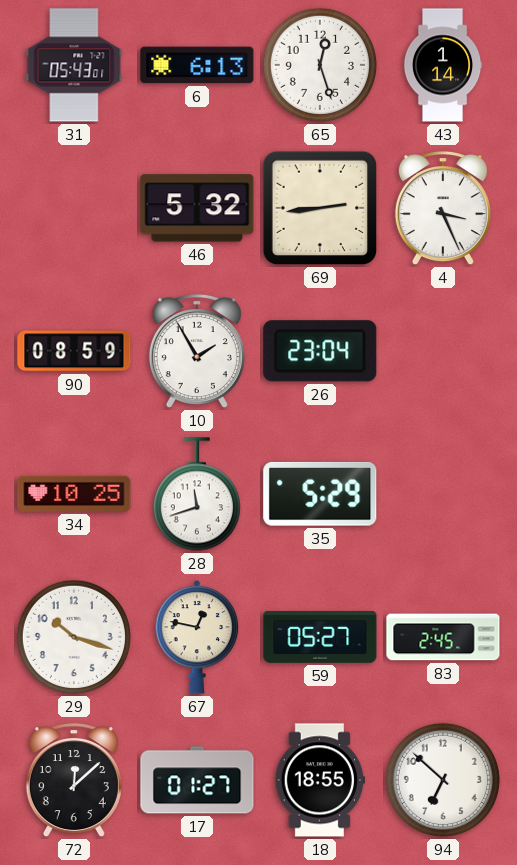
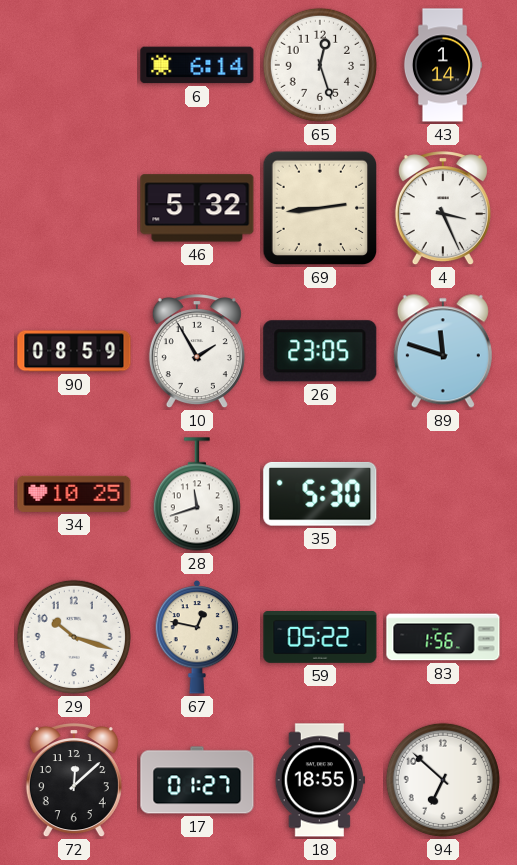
31: 05:43 -> none (74, 65)
6: 6:13 -> 6:14 (197, 65)
26: 23:04 -> 23:05 (320, 351)
89: none -> 11:48 (443, 351)
35: 5:29 -> 5:30 (320, 494)
59: 05:27 -> 05:22 (320, 638)
83: 2:45 -> 1:56 (443, 637)
